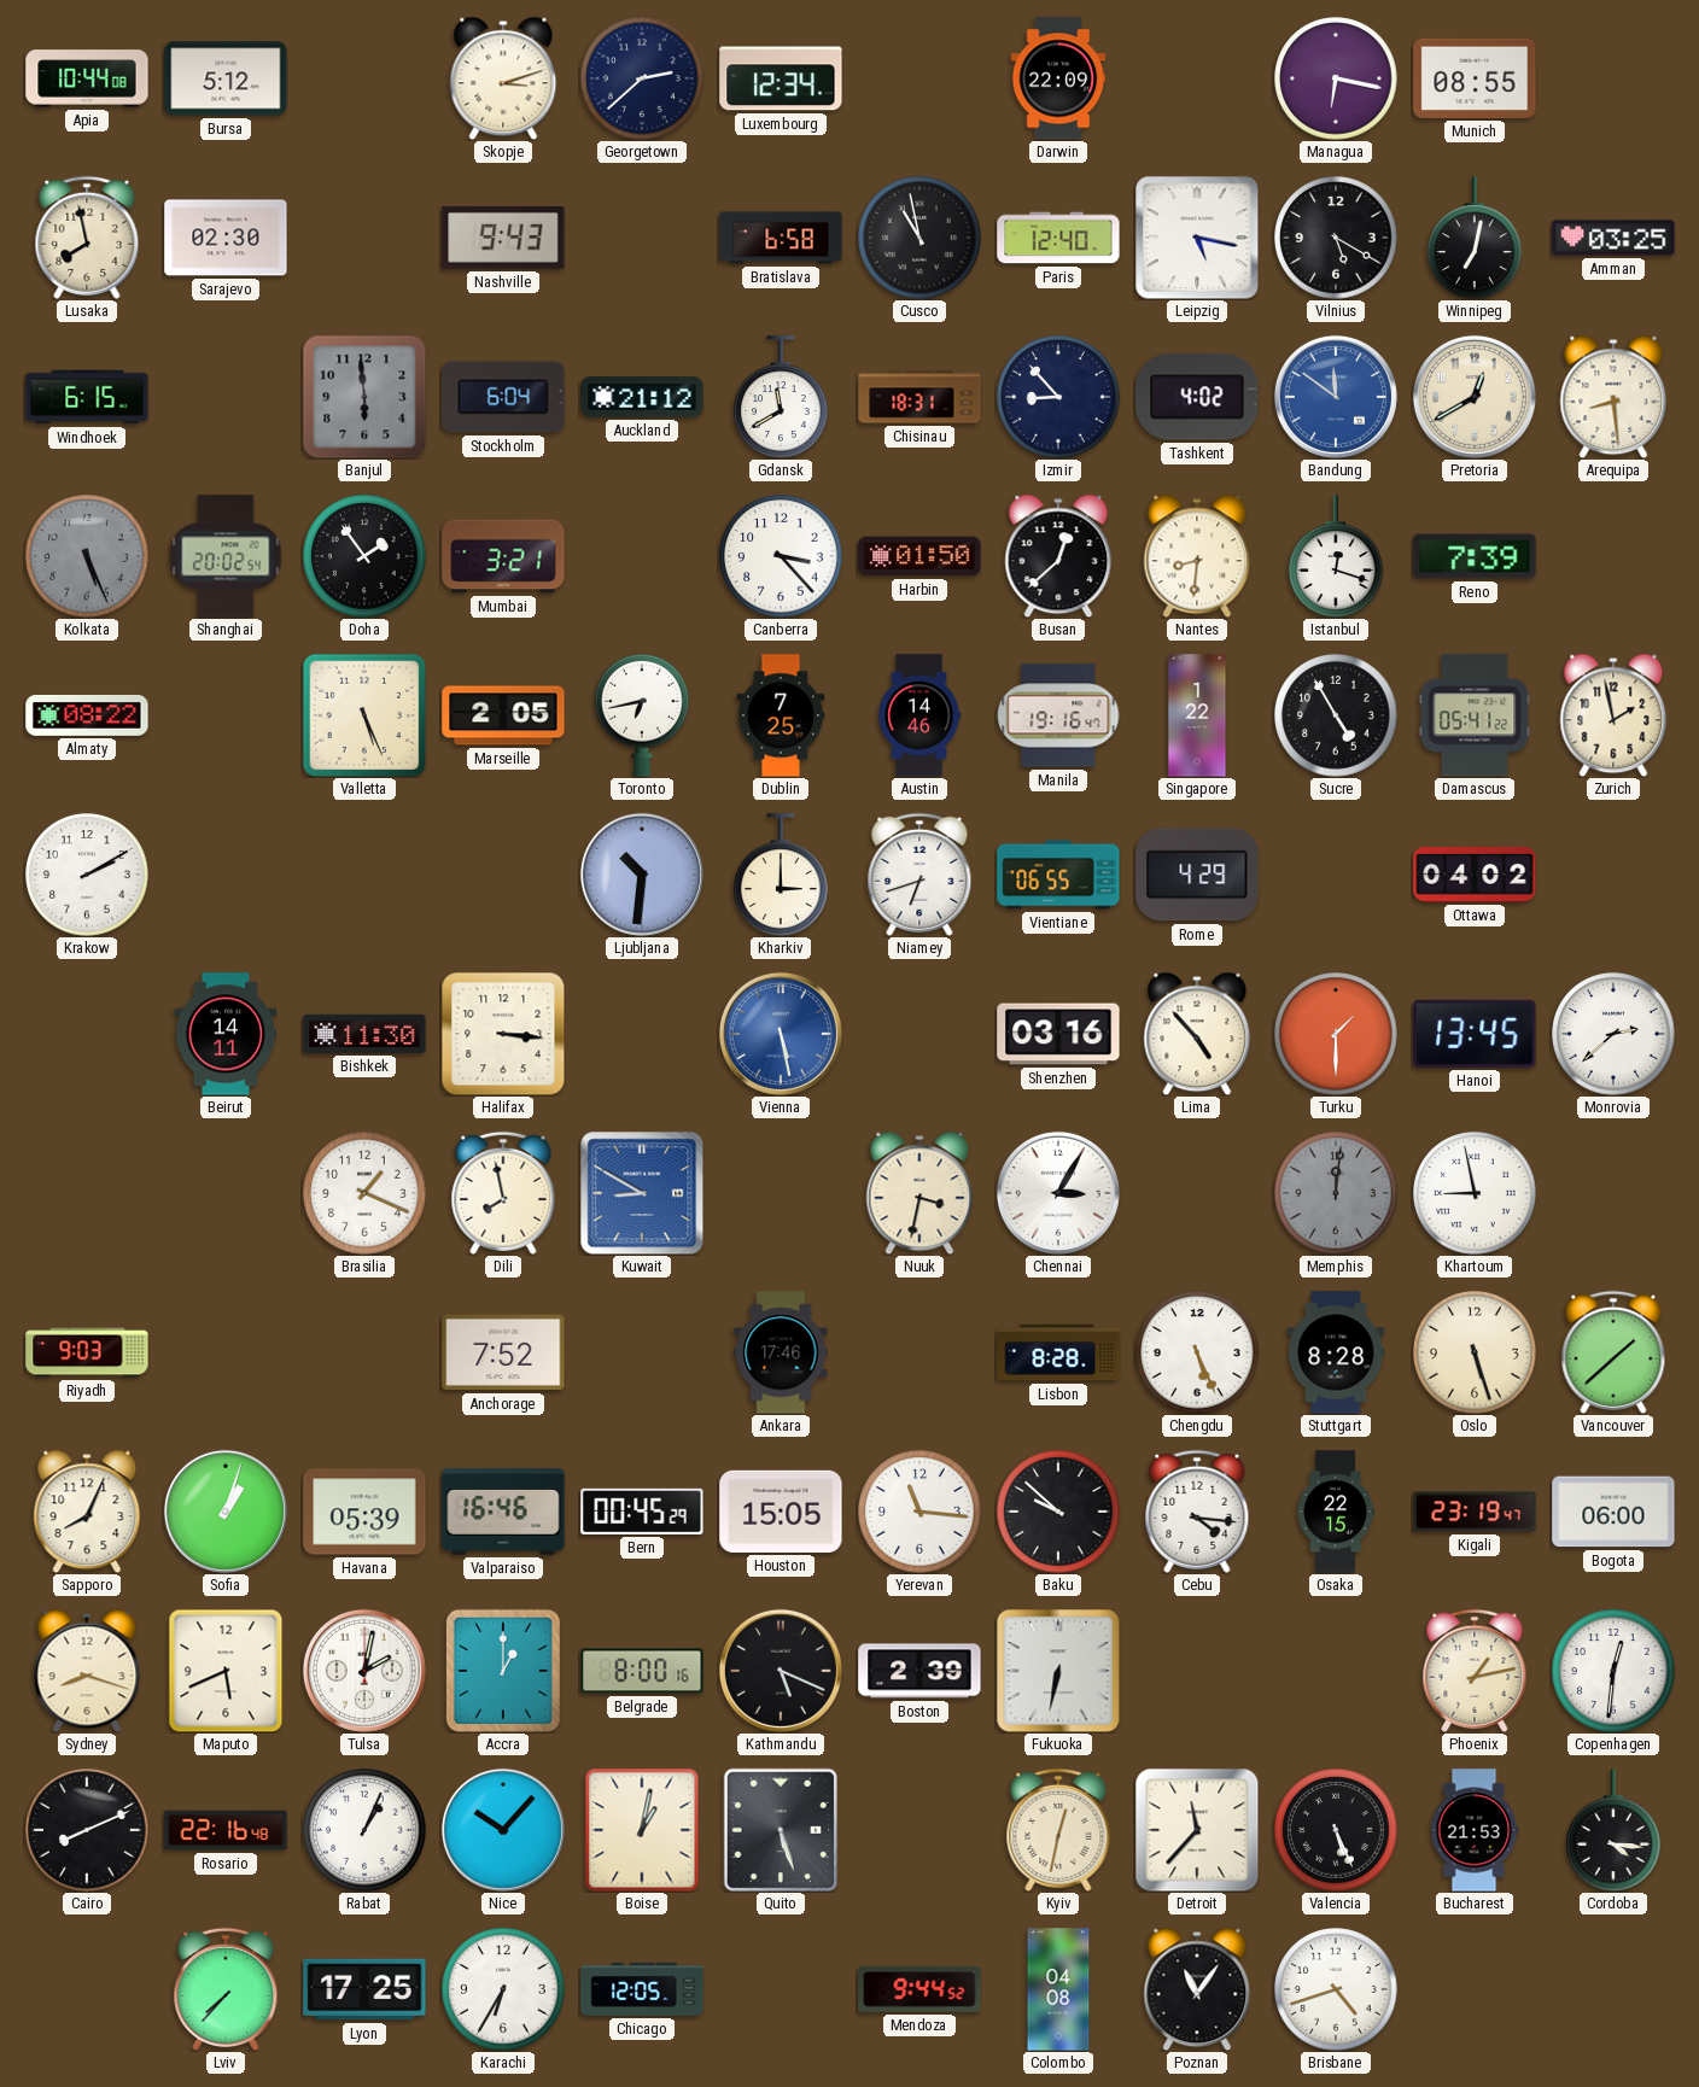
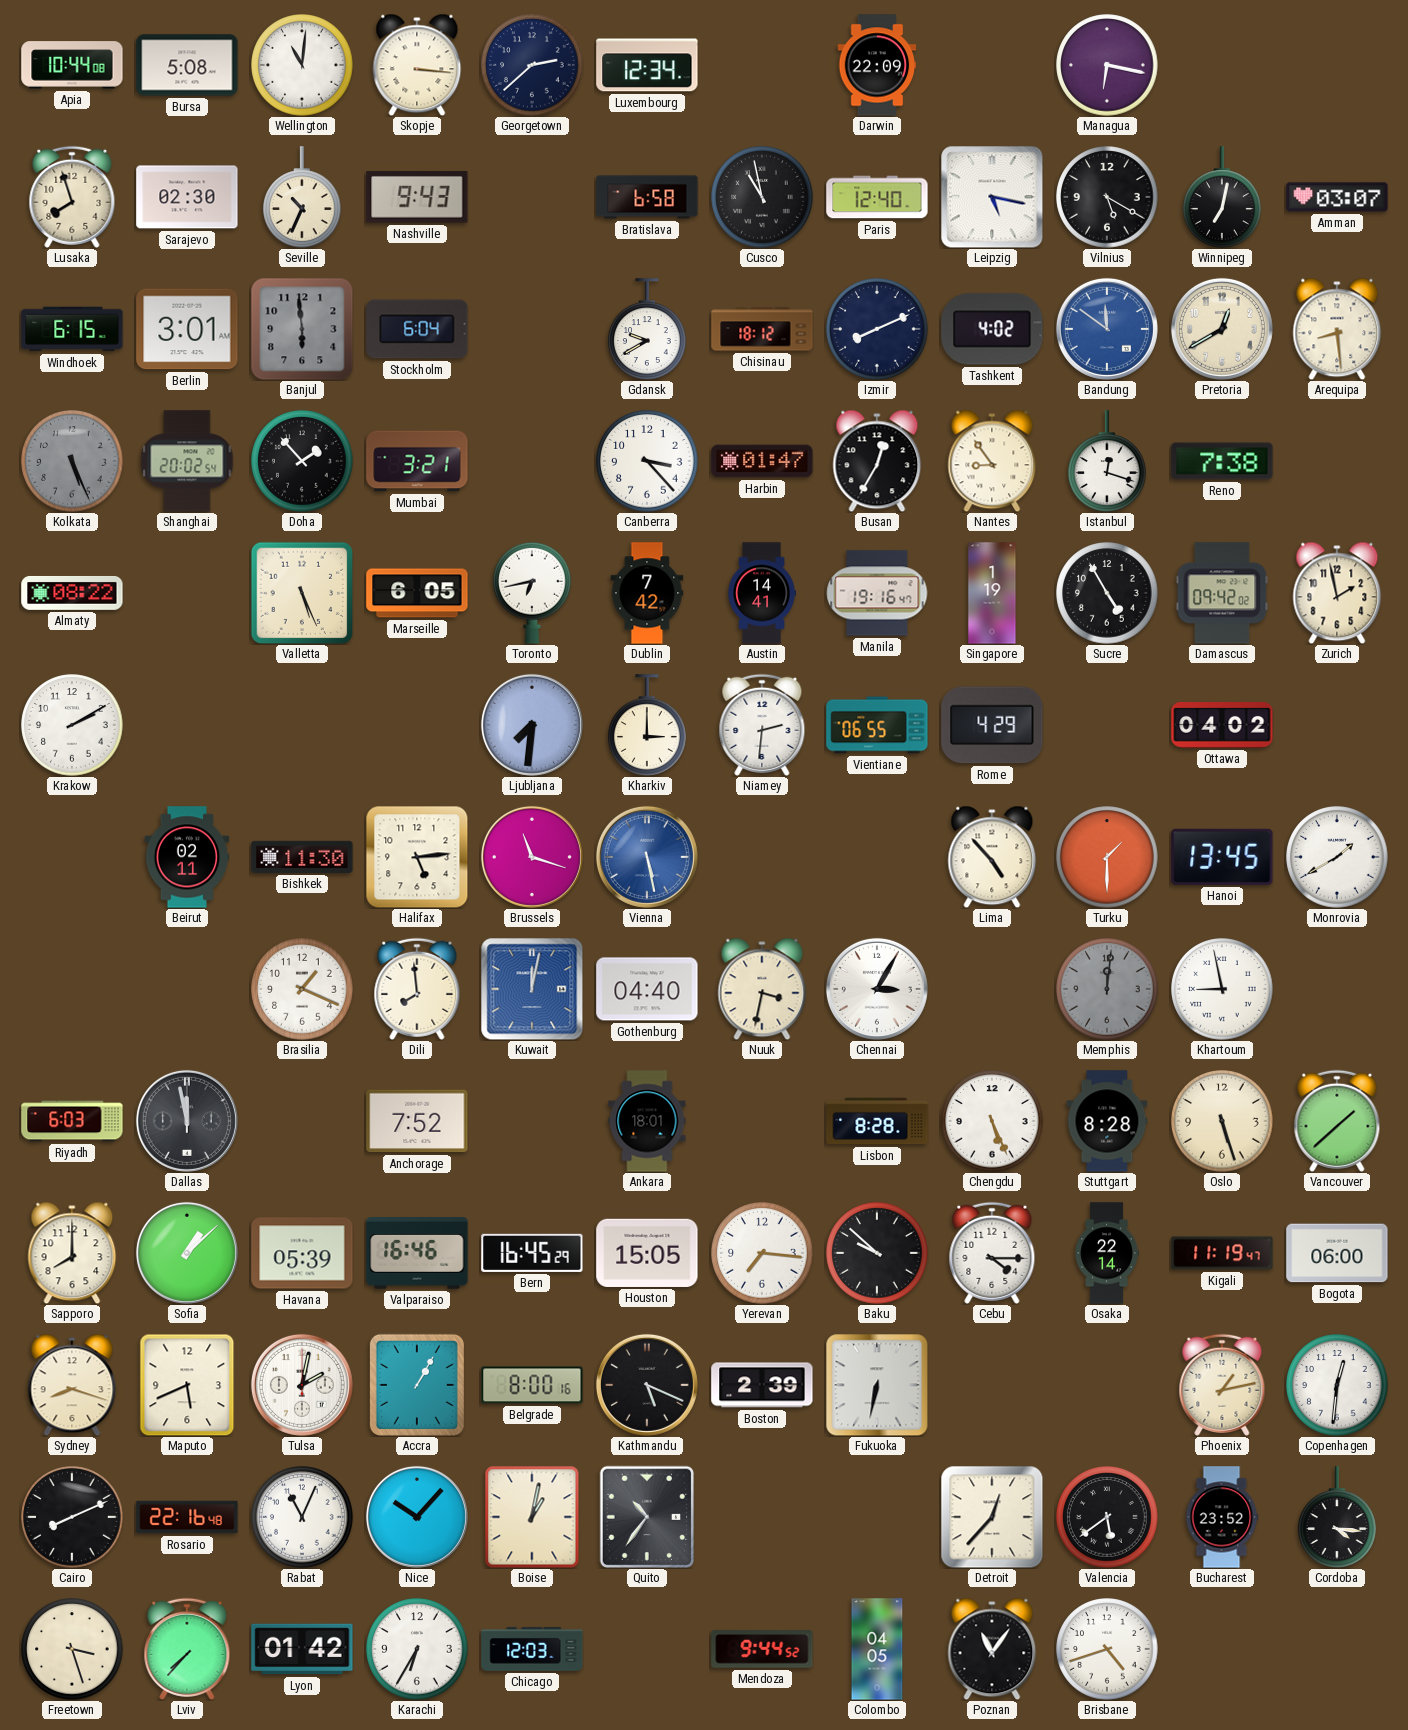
Bursa: 5:12 -> 5:08 (187, 65)
Wellington: none -> 11:01 (302, 65)
Skopje: 3:12 -> 3:16 (417, 65)
Munich: 08:55 -> none (1475, 78)
Lusaka: 7:58 -> 7:57 (72, 197)
Seville: none -> 10:34 (302, 197)
Amman: 03:25 -> 03:07 (1337, 197)
Berlin: none -> 3:01 (187, 329)
Auckland: 21:12 -> none (642, 397)
Gdansk: 11:40 -> 9:40 (647, 329)
Chisinau: 18:31 -> 18:12 (762, 329)
Izmir: 8:53 -> 8:11 (877, 329)
Doha: 1:54 -> 1:53 (302, 461)
Harbin: 01:50 -> 01:47 (762, 461)
Busan: 12:38 -> 12:35 (877, 461)
Nantes: 8:31 -> 8:54 (992, 461)
Reno: 7:39 -> 7:38 (1222, 461)
Marseille: 2:05 -> 6:05 (417, 593)
Dublin: 7:25 -> 7:42 (647, 593)
Austin: 14:46 -> 14:41 (762, 593)
Singapore: 1:22 -> 1:19 (992, 593)
Damascus: 05:41 -> 09:42 (1222, 593)
Ljubljana: 10:31 -> 7:31 (532, 725)
Niamey: 6:42 -> 2:31 (762, 725)
Beirut: 14:11 -> 02:11 (187, 857)
Halifax: 3:16 -> 5:14 (417, 857)
Brussels: none -> 11:18 (532, 857)
Shenzhen: 03:16 -> none (1058, 1034)
Monrovia: 2:38 -> 1:40 (1337, 857)
Dili: 7:58 -> 7:59 (417, 989)
Kuwait: 8:50 -> 12:02 (532, 989)
Gothenburg: none -> 04:40 (647, 989)
Riyadh: 9:03 -> 6:03 (72, 1121)
Dallas: none -> 11:58 (187, 1121)
Ankara: 17:46 -> 18:01 (647, 1121)
Sapporo: 8:04 -> 8:00 (72, 1253)
Sofia: 1:03 -> 1:08 (187, 1253)
Bern: 00:45 -> 16:45 (532, 1253)
Yerevan: 11:16 -> 7:16 (762, 1253)
Cebu: 4:16 -> 4:15 (992, 1253)
Osaka: 22:15 -> 22:14 (1107, 1253)
Kigali: 23:19 -> 11:19 (1222, 1253)
Accra: 1:00 -> 1:05 (417, 1385)
Rabat: 1:04 -> 11:04 (302, 1517)
Quito: 5:27 -> 10:36 (647, 1517)
Kyiv: 12:32 -> none (1058, 1830)
Detroit: 11:37 -> 12:37 (992, 1517)
Valencia: 5:26 -> 5:39 (1107, 1517)
Bucharest: 21:53 -> 23:52 (1222, 1517)
Freetown: none -> 3:27 (72, 1649)
Lyon: 17:25 -> 01:42 (302, 1649)
Chicago: 12:05 -> 12:03 (532, 1649)
Colombo: 04:08 -> 04:05 (877, 1649)
